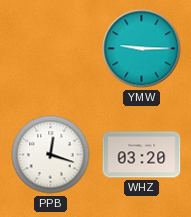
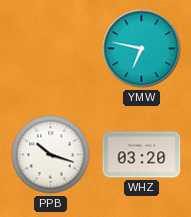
YMW: 9:15 -> 6:47 (142, 49)
PPB: 12:18 -> 10:18 (51, 155)
